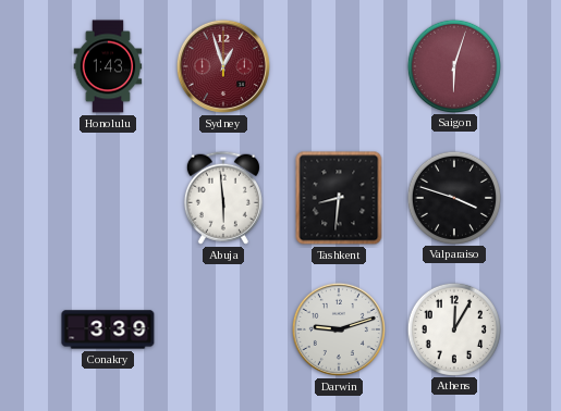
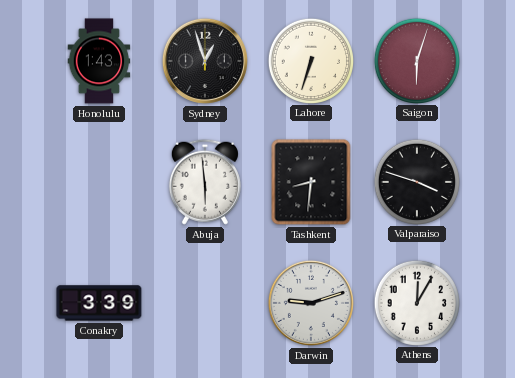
Sydney dial: burgundy -> black (205, 61)
Lahore: none -> 6:33 (310, 60)
